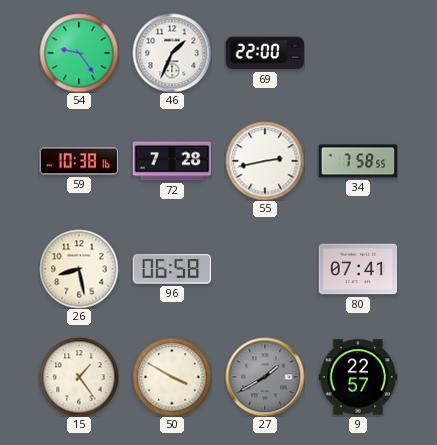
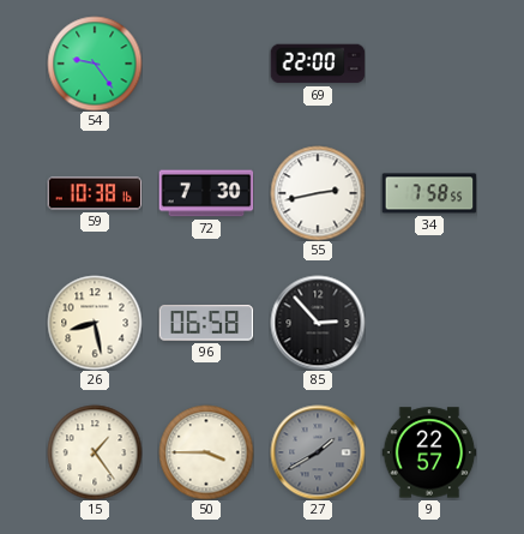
46: 1:34 -> none (172, 53)
72: 7:28 -> 7:30 (206, 193)
85: none -> 2:53 (318, 323)
80: 07:41 -> none (358, 269)
50: 3:50 -> 3:45 (206, 452)
